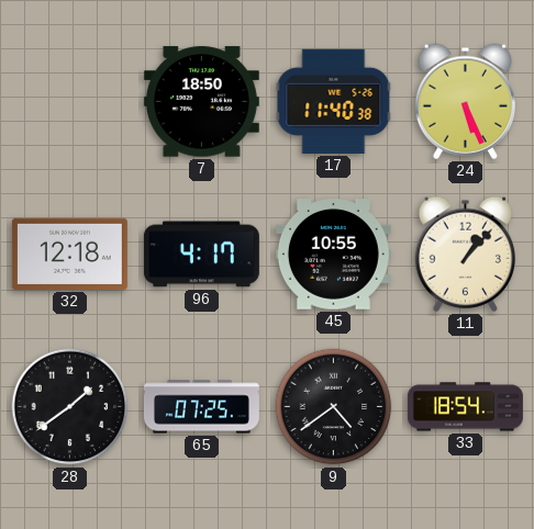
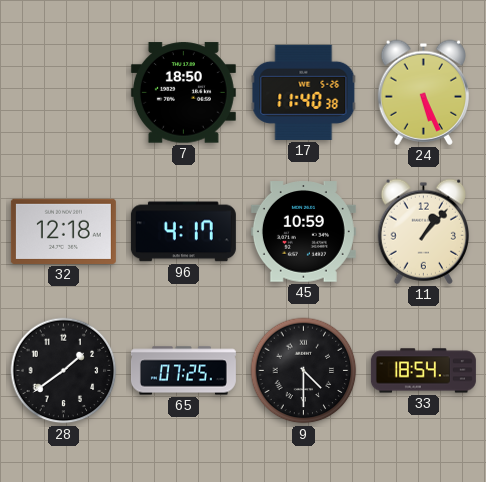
45: 10:55 -> 10:59 (303, 232)
9: 4:39 -> 4:30 (304, 371)
